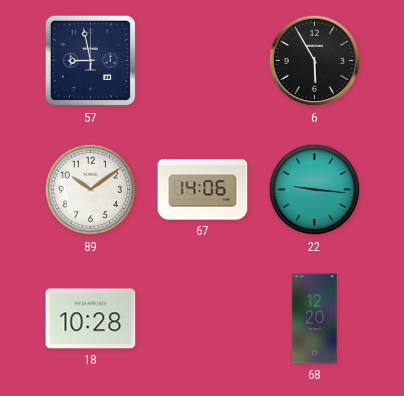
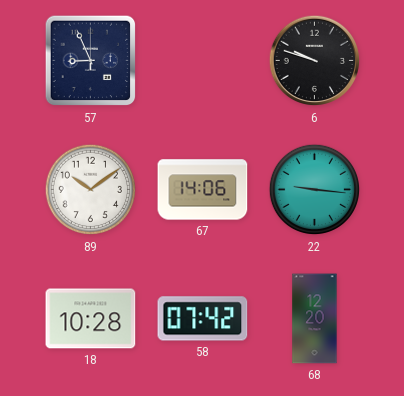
57: 8:58 -> 8:56 (91, 61)
6: 5:55 -> 9:48 (315, 61)
58: none -> 07:42 (203, 319)
